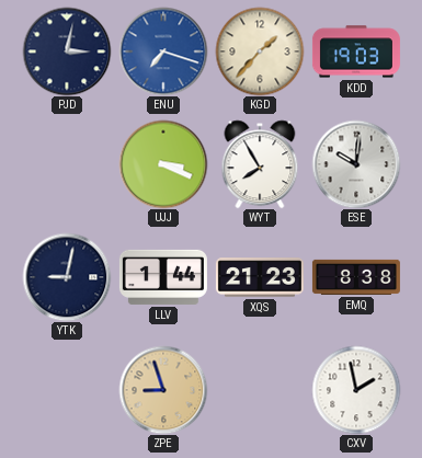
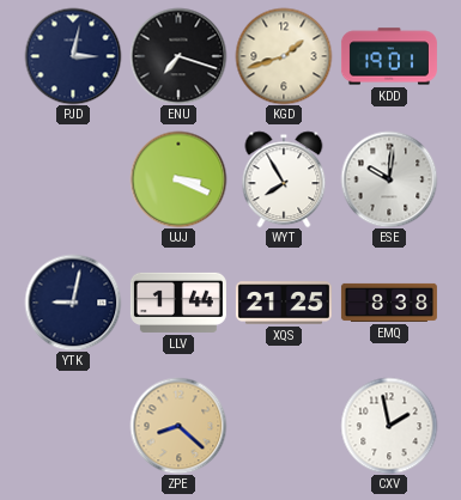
ENU dial: blue -> black (178, 56)
KGD: 1:37 -> 1:42 (284, 56)
KDD: 19:03 -> 19:01 (389, 56)
XQS: 21:23 -> 21:25 (284, 303)
ZPE: 8:57 -> 8:22 (178, 426)
